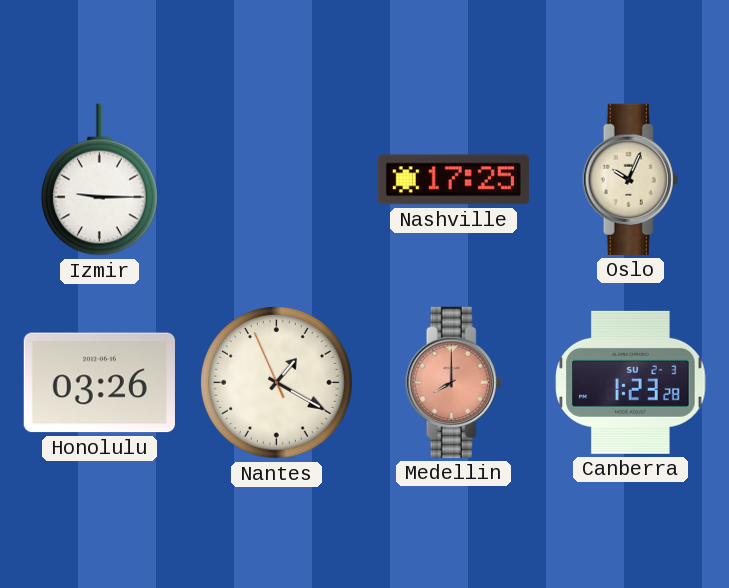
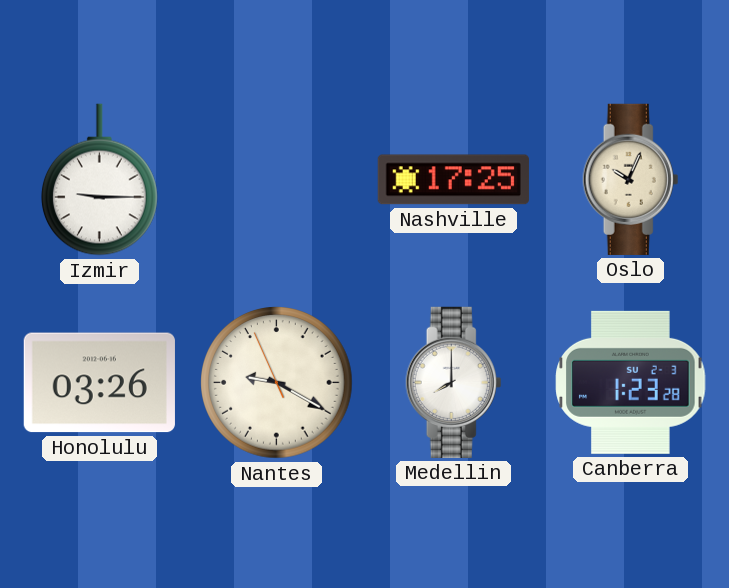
Nantes: 1:19 -> 9:19 (277, 383)
Medellin dial: salmon -> white (454, 382)
